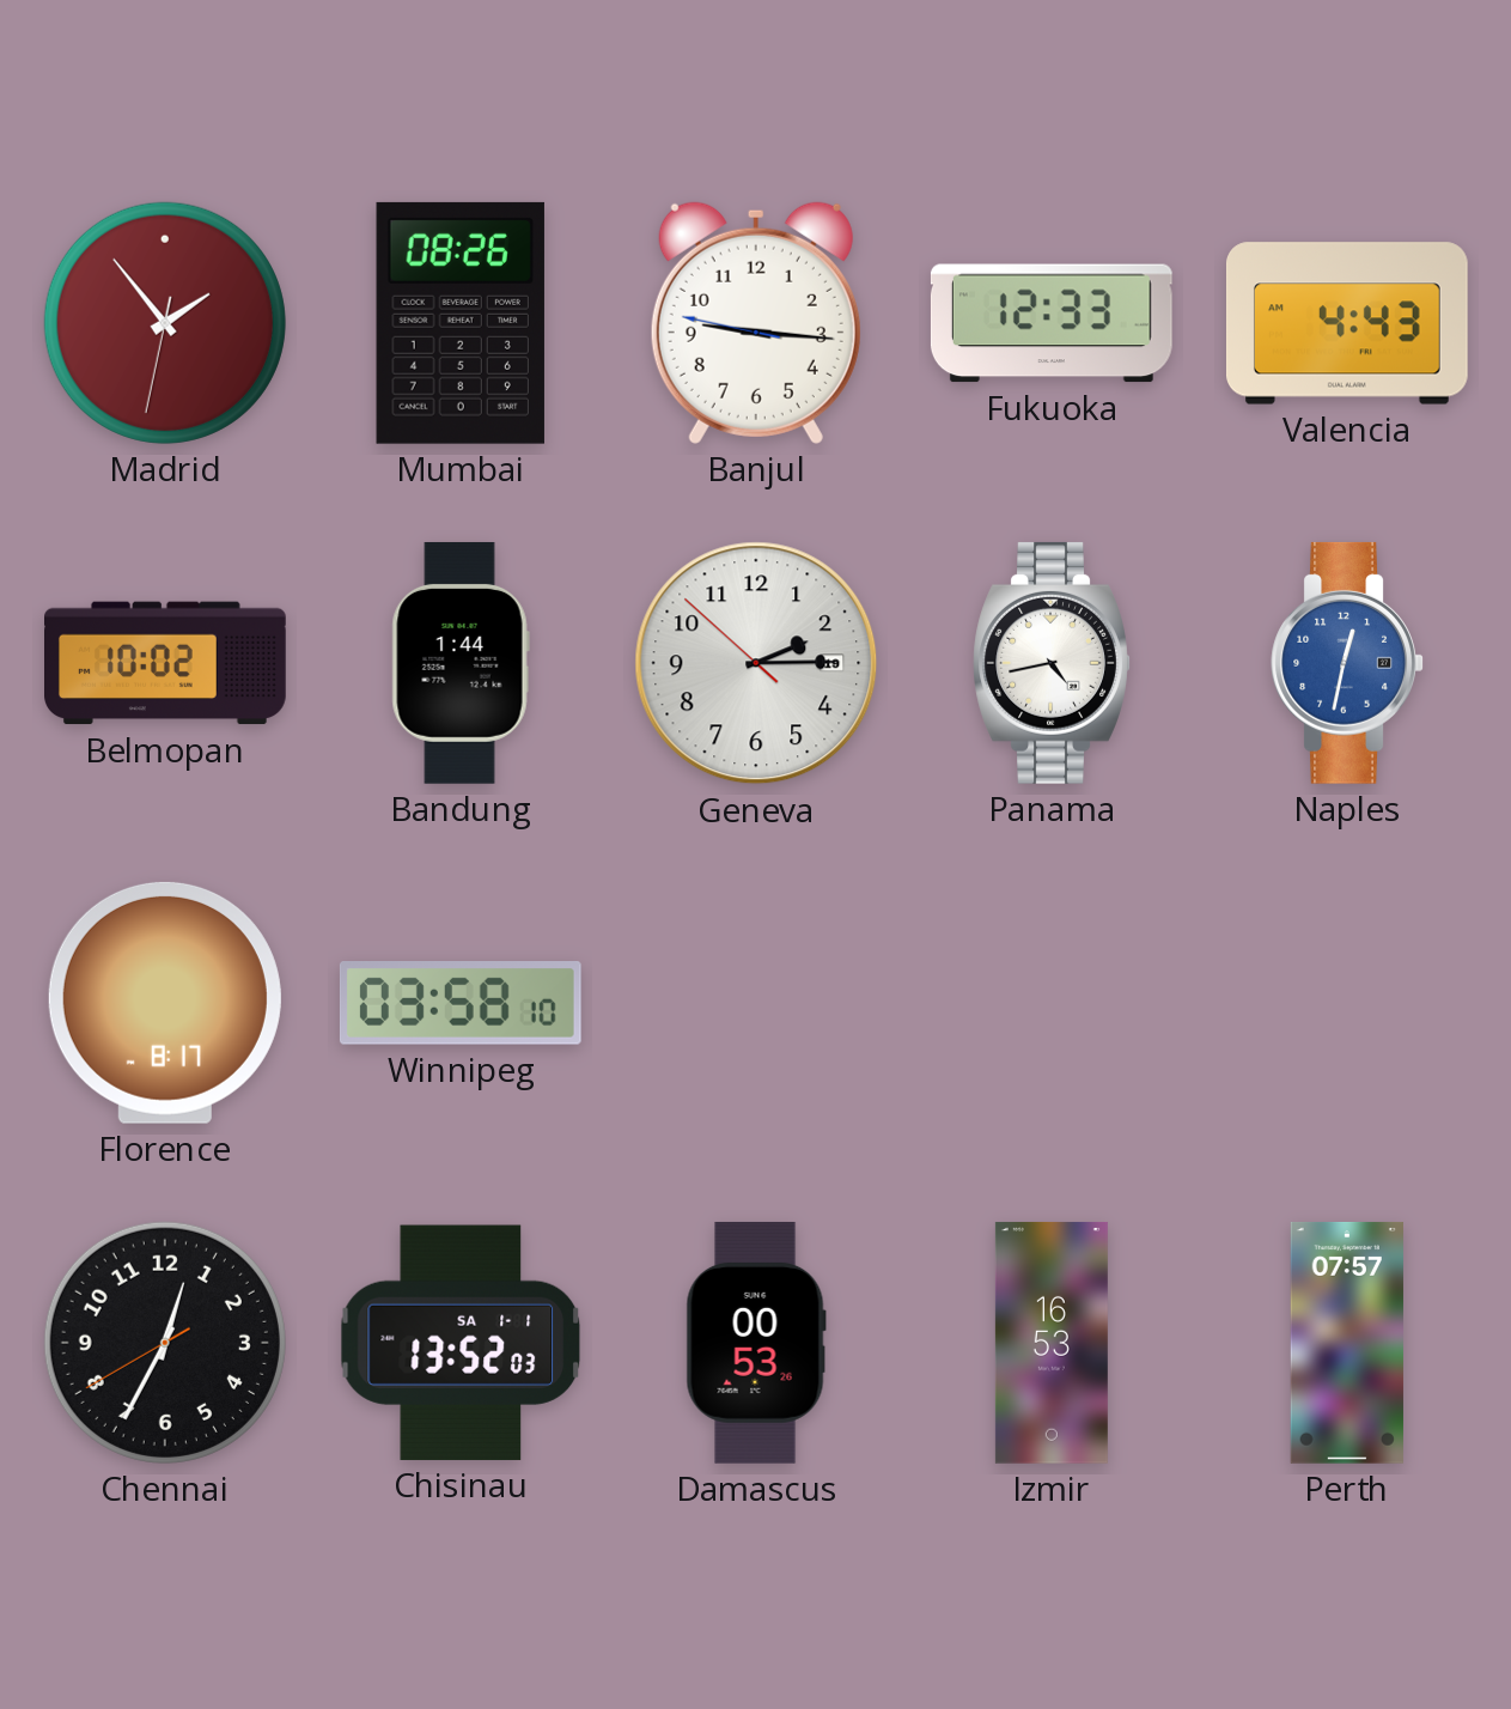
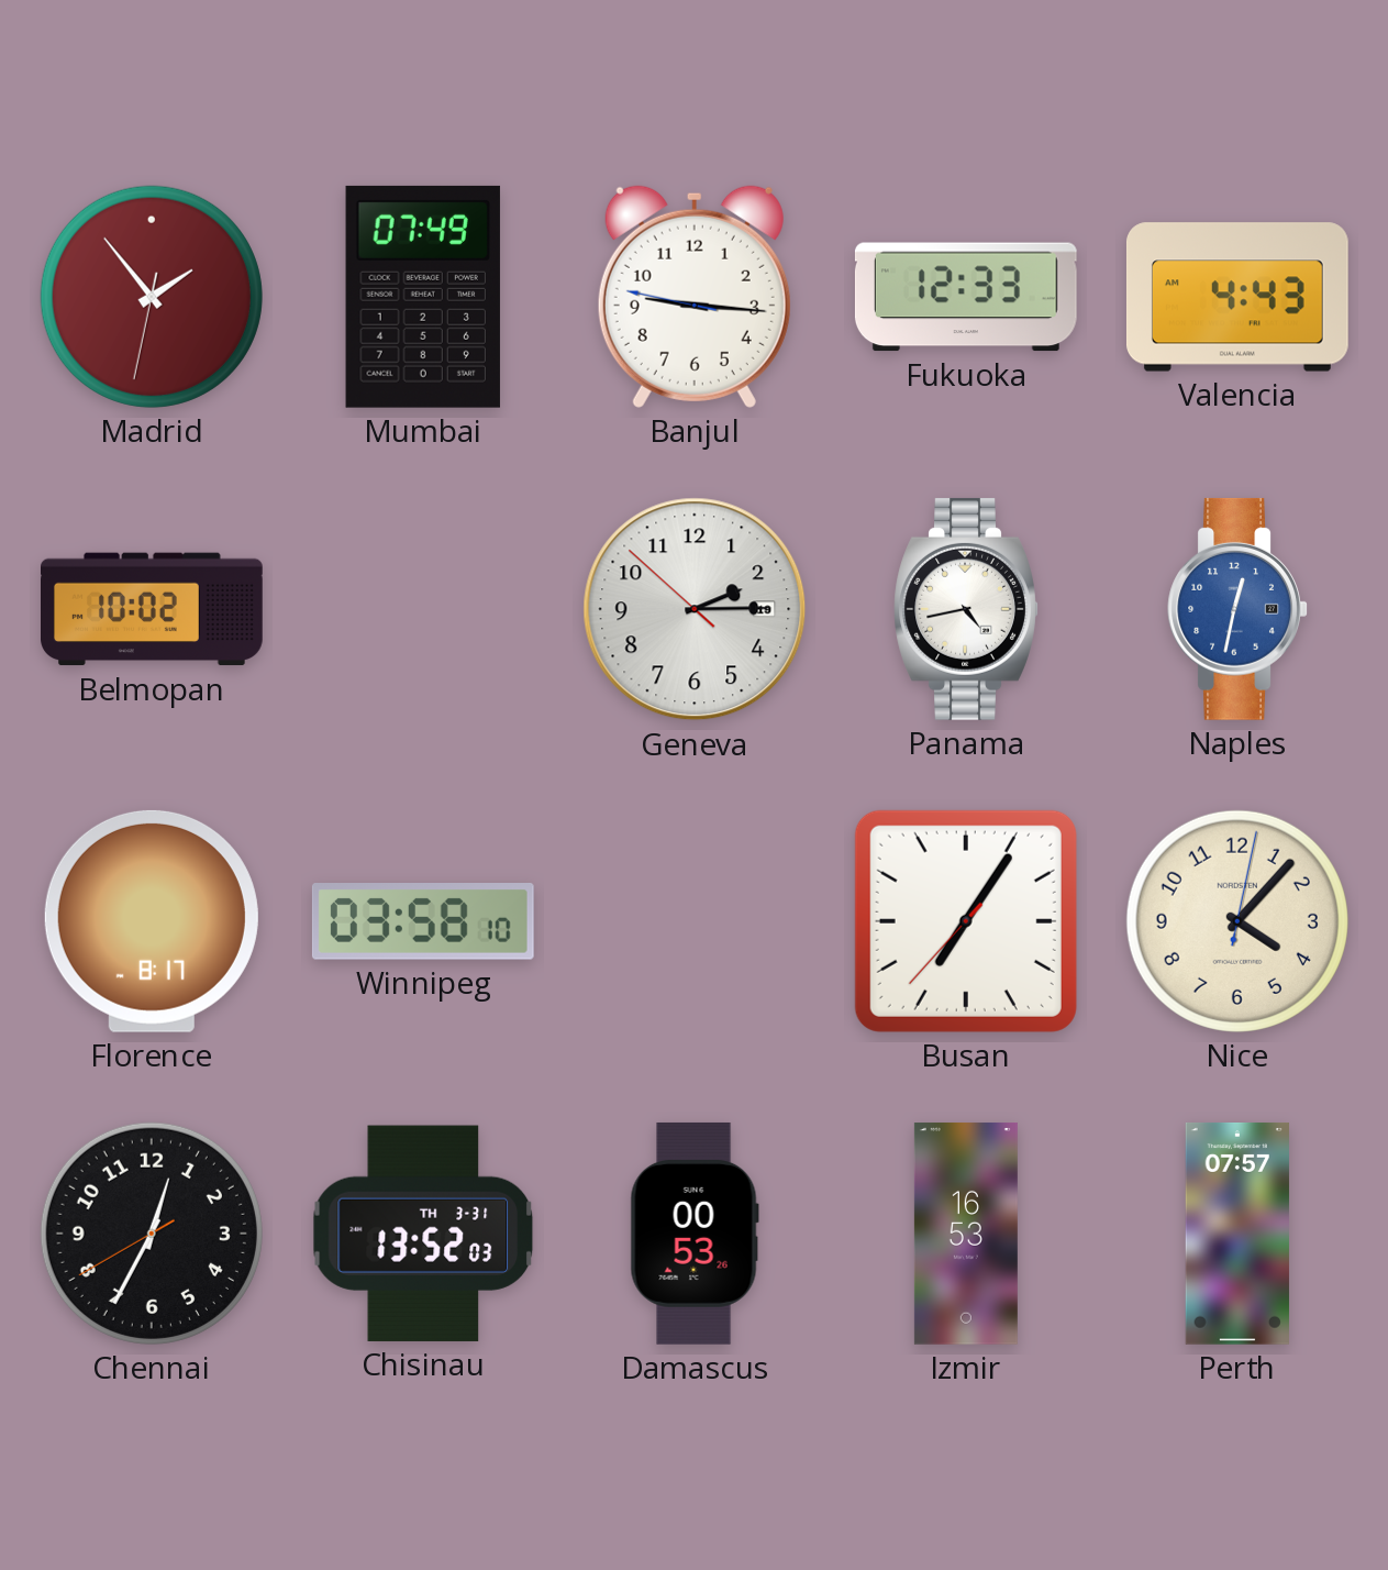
Mumbai: 08:26 -> 07:49 (423, 297)
Bandung: 1:44 -> none (461, 663)
Busan: none -> 7:05 (966, 921)
Nice: none -> 4:07 (1237, 921)
Chisinau date: SA 1-1 -> TH 3-31 (423, 1234)
